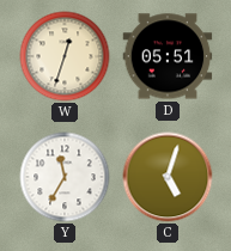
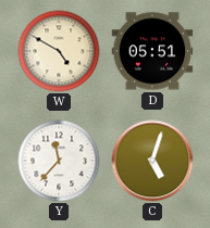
W: 12:33 -> 4:50 (59, 51)
Y: 11:35 -> 11:37 (59, 161)
